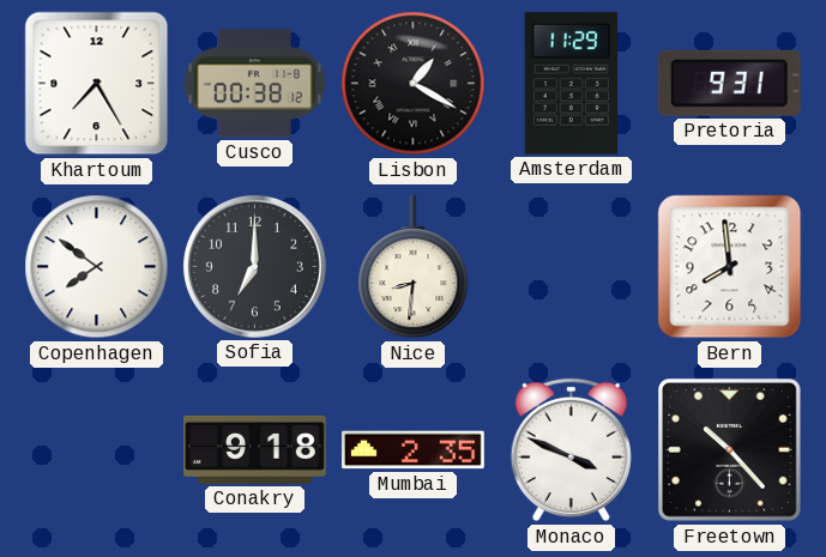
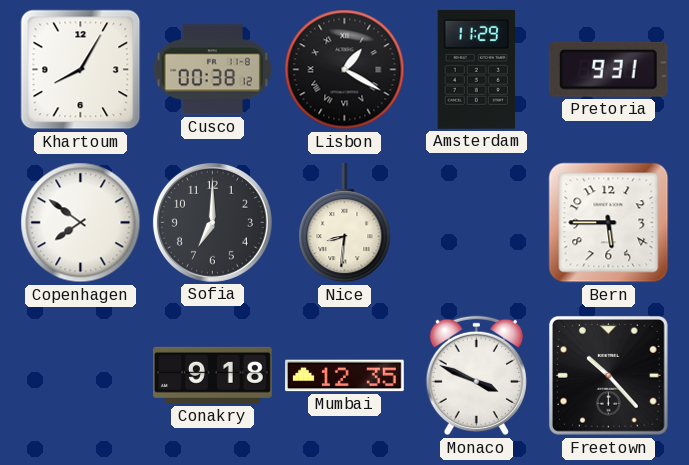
Khartoum: 7:25 -> 8:05 (81, 70)
Bern: 7:59 -> 5:45 (609, 223)
Mumbai: 2:35 -> 12:35 (345, 376)
